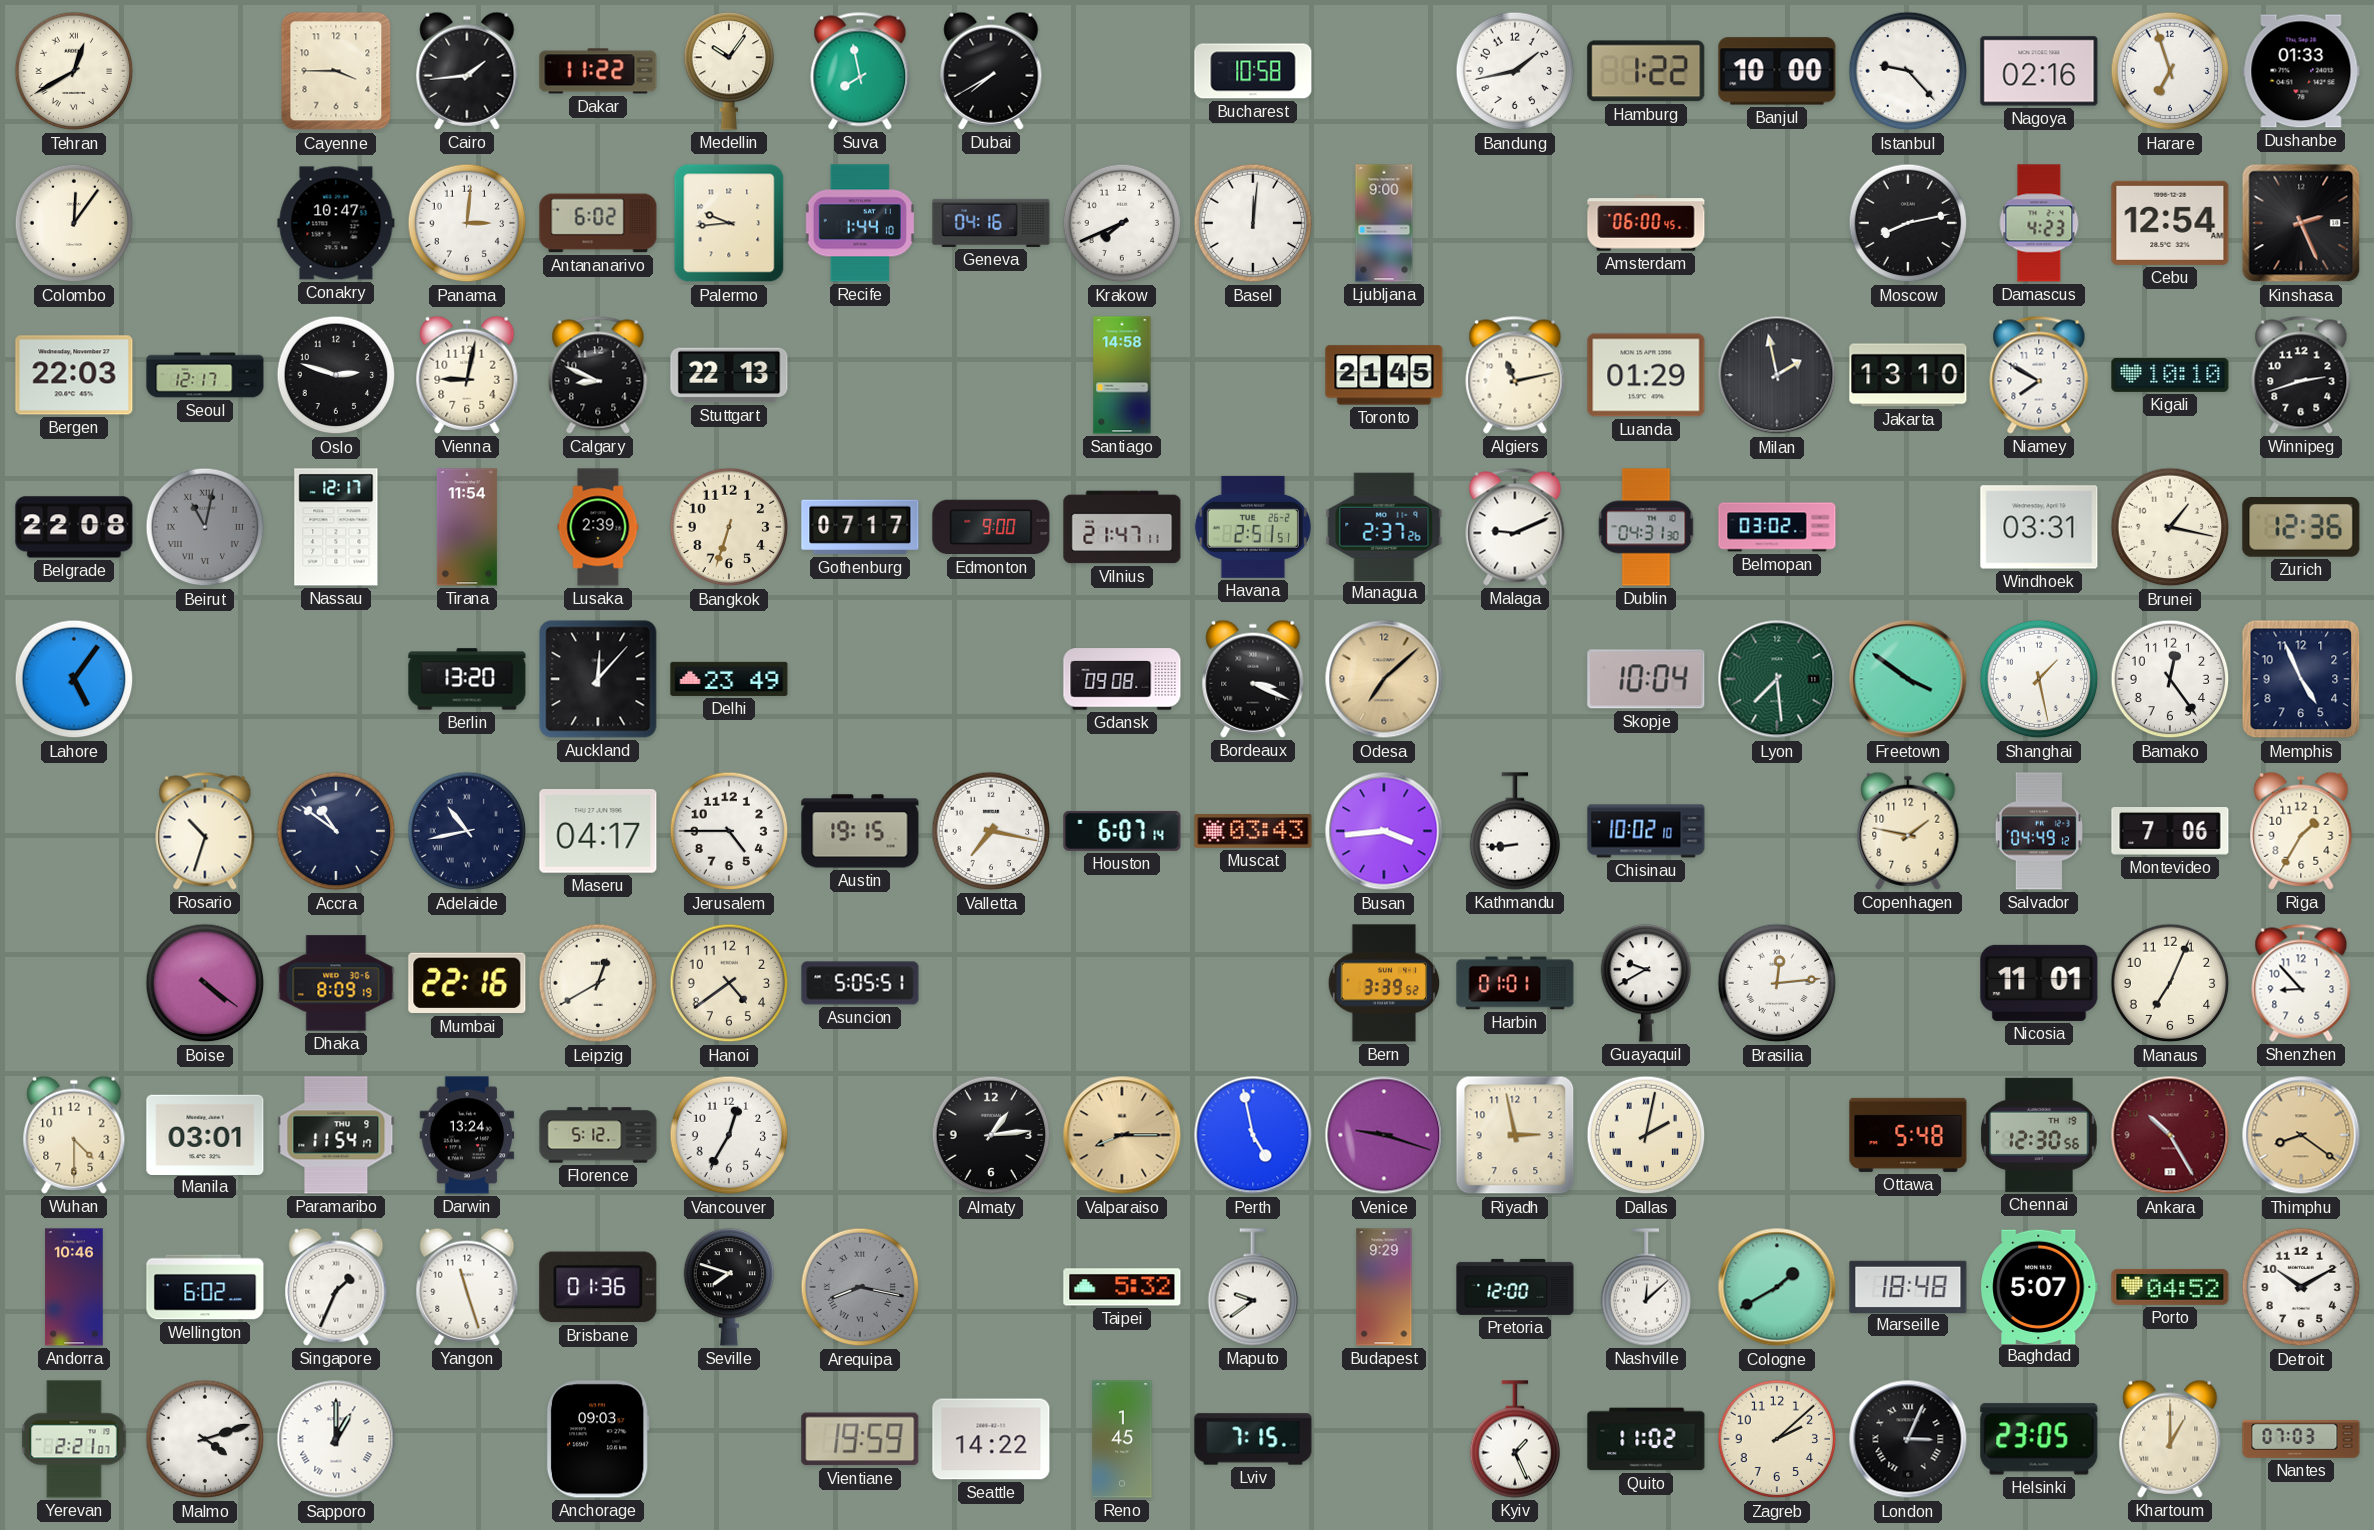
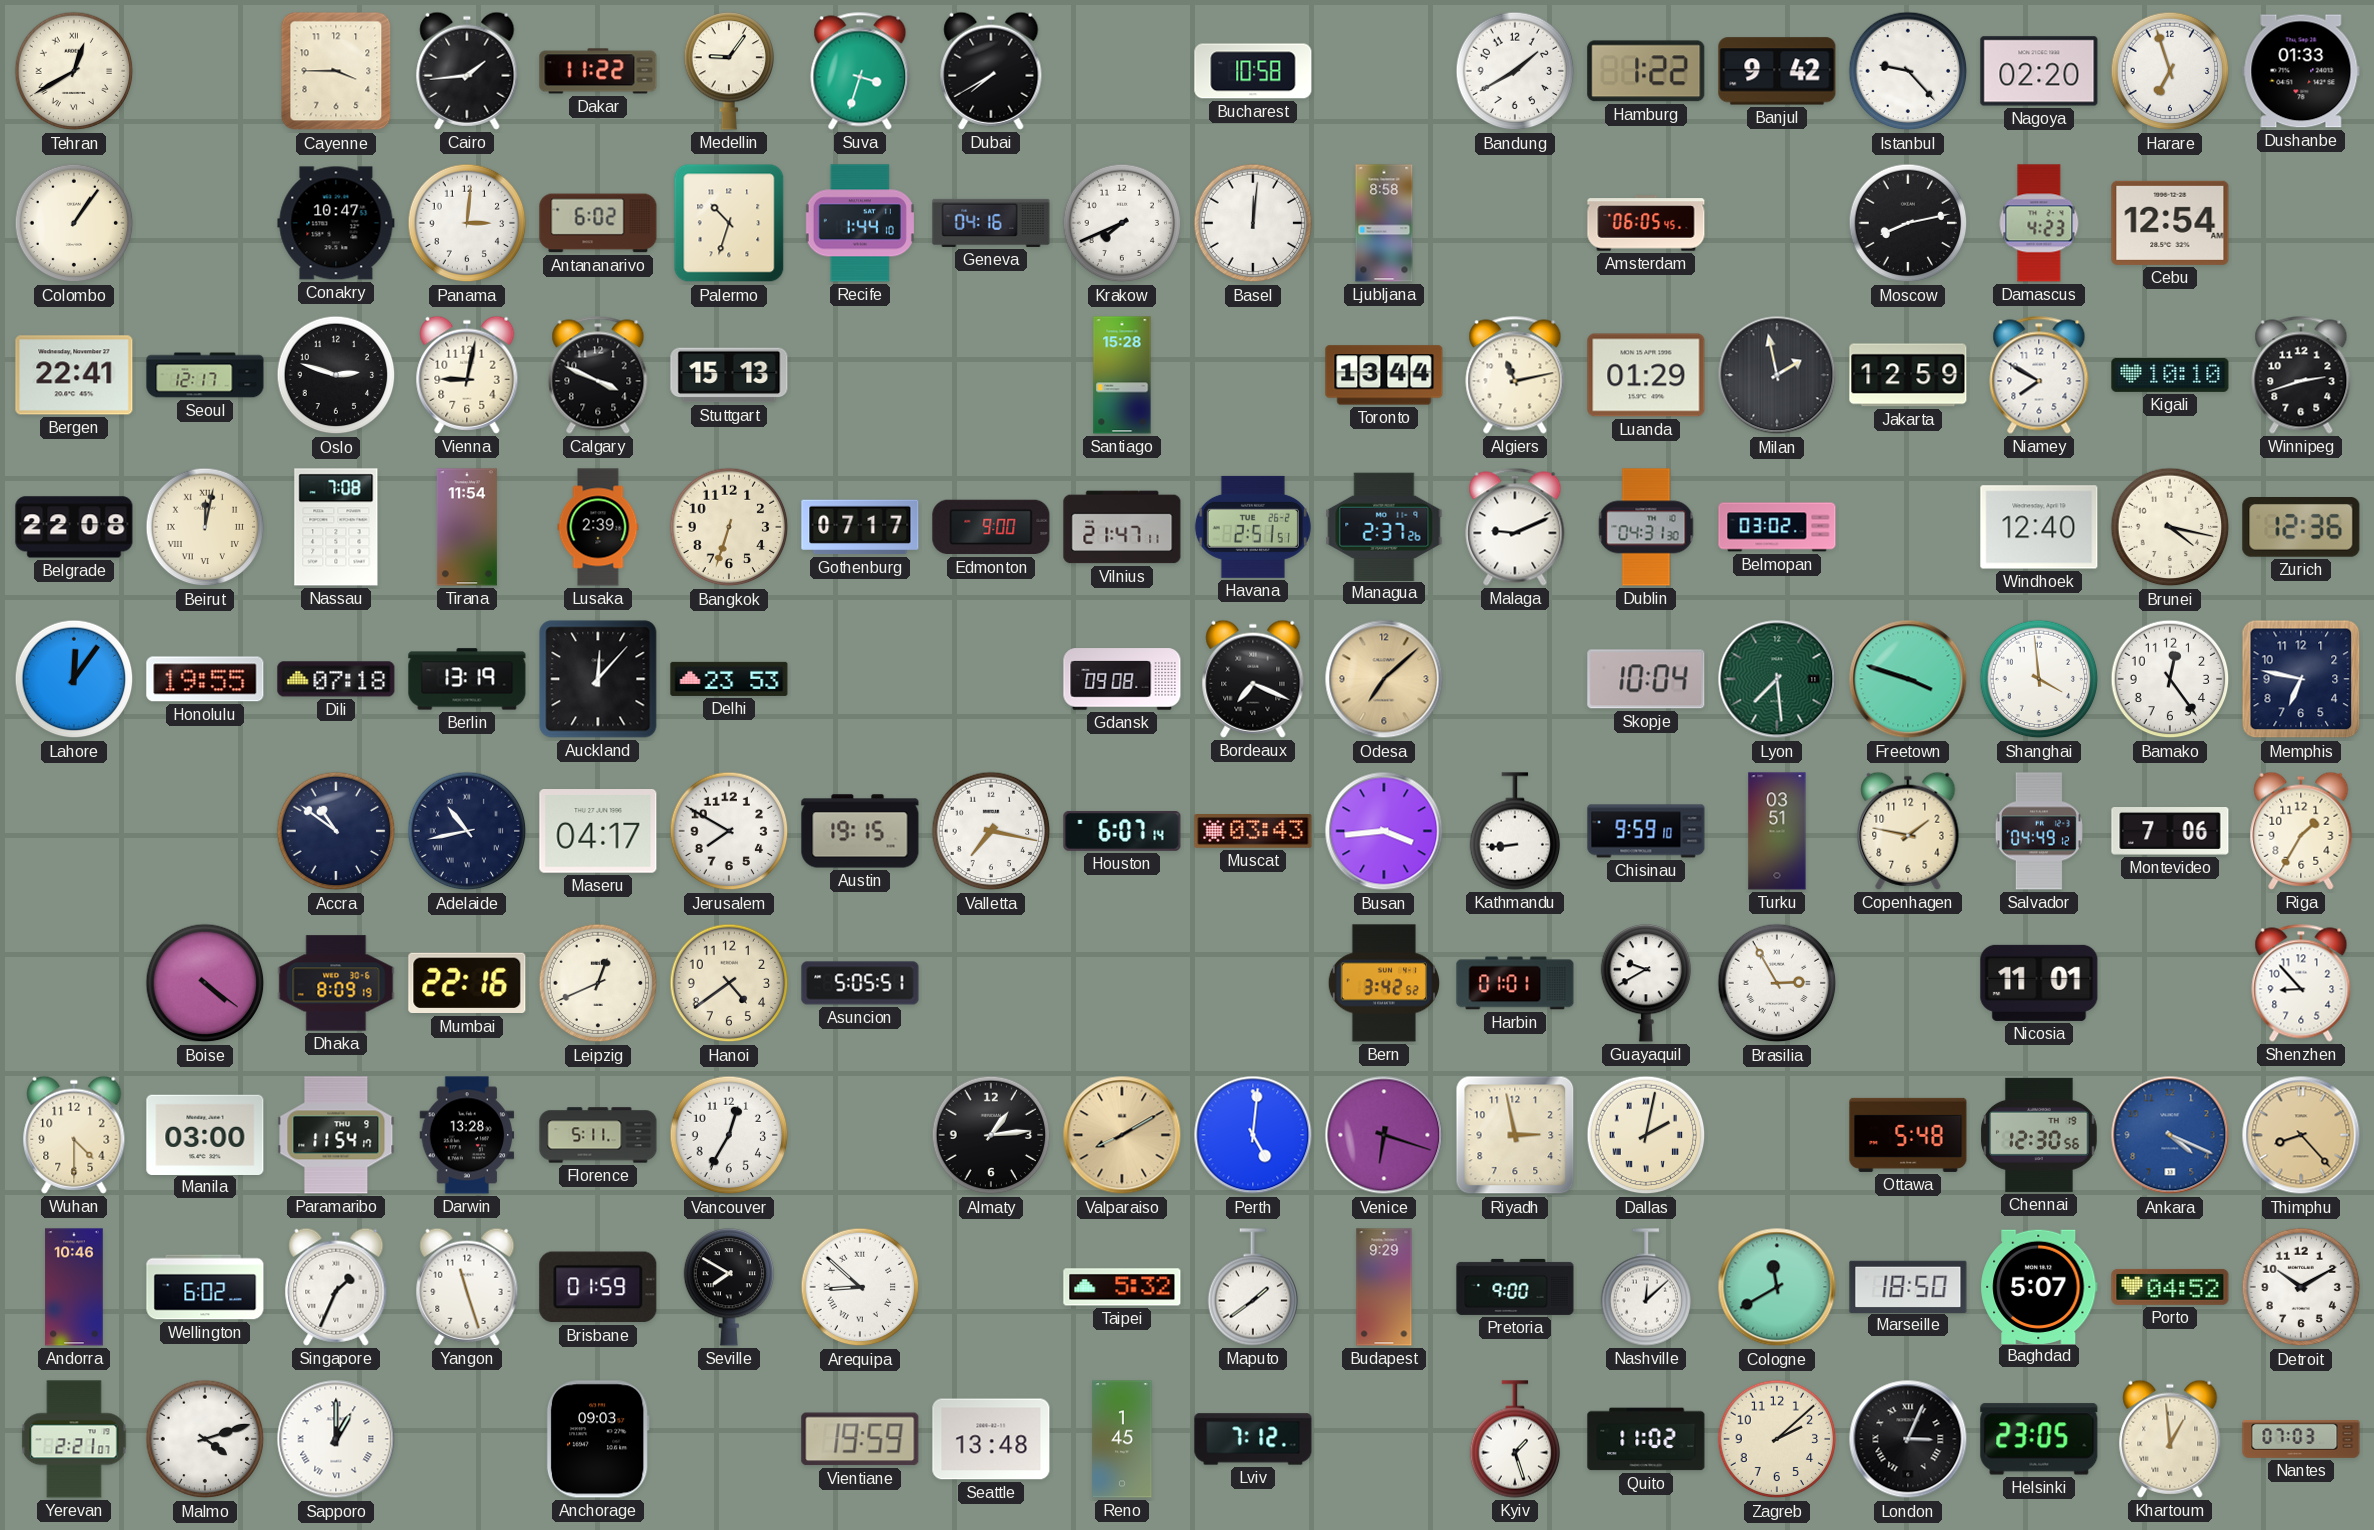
Medellin: 10:06 -> 9:06 (729, 71)
Suva: 7:58 -> 3:33 (860, 71)
Bandung: 1:43 -> 1:40 (1515, 71)
Banjul: 10:00 -> 9:42 (1777, 71)
Nagoya: 02:16 -> 02:20 (2039, 71)
Colombo: 12:06 -> 1:06 (74, 223)
Palermo: 9:44 -> 10:33 (729, 223)
Ljubljana: 9:00 -> 8:58 (1384, 223)
Amsterdam: 06:00 -> 06:05 (1646, 223)
Kinshasa: 2:26 -> none (2301, 223)
Bergen: 22:03 -> 22:41 (74, 375)
Calgary: 8:49 -> 3:49 (598, 375)
Stuttgart: 22:13 -> 15:13 (729, 375)
Santiago: 14:58 -> 15:28 (1122, 375)
Toronto: 21:45 -> 13:44 (1384, 375)
Jakarta: 13:10 -> 12:59 (1908, 375)
Beirut: 11:02 -> 12:02 (205, 527)
Beirut dial: grey -> cream (205, 527)
Nassau: 12:17 -> 7:08 (336, 527)
Windhoek: 03:31 -> 12:40 (2039, 527)
Brunei: 1:17 -> 4:17 (2170, 527)
Lahore: 5:06 -> 12:06 (74, 679)
Honolulu: none -> 19:55 (205, 679)
Dili: none -> 07:18 (336, 679)
Berlin: 13:20 -> 13:19 (467, 679)
Delhi: 23:49 -> 23:53 (729, 679)
Bordeaux: 3:19 -> 7:19 (1253, 679)
Freetown: 3:51 -> 3:48 (1908, 679)
Shanghai: 1:28 -> 3:59 (2039, 679)
Memphis: 4:56 -> 6:47 (2301, 679)
Rosario: 10:33 -> none (205, 831)
Jerusalem: 4:45 -> 7:50 (729, 831)
Chisinau: 10:02 -> 9:59 (1646, 831)
Turku: none -> 03:51 (1777, 831)
Leipzig: 12:40 -> 12:41 (598, 983)
Bern: 3:39 -> 3:42 (1383, 983)
Brasilia: 12:14 -> 2:55 (1777, 983)
Manaus: 7:04 -> none (2170, 983)
Manila: 03:01 -> 03:00 (205, 1134)
Darwin: 13:24 -> 13:28 (467, 1135)
Florence: 5:12 -> 5:11 (598, 1135)
Valparaiso: 8:15 -> 8:10 (1122, 1135)
Perth: 4:58 -> 5:01 (1253, 1135)
Venice: 9:18 -> 6:18 (1384, 1135)
Ankara: 10:25 -> 4:19 (2170, 1135)
Ankara dial: burgundy -> blue (2170, 1135)
Thimphu: 8:21 -> 8:23 (2301, 1135)
Brisbane: 01:36 -> 01:59 (598, 1287)
Seville: 7:48 -> 7:50 (729, 1287)
Arequipa: 8:17 -> 8:52 (860, 1287)
Arequipa dial: grey -> white (860, 1287)
Maputo: 9:39 -> 1:39 (1253, 1287)
Pretoria: 12:00 -> 9:00 (1515, 1287)
Cologne: 1:40 -> 11:40 (1777, 1287)
Marseille: 18:48 -> 18:50 (1908, 1286)
Seattle: 14:22 -> 13:48 (991, 1439)
Lviv: 7:15 -> 7:12 (1253, 1439)
Kyiv: 1:26 -> 1:27 (1515, 1439)
Khartoum: 1:00 -> 12:59 (2170, 1439)
